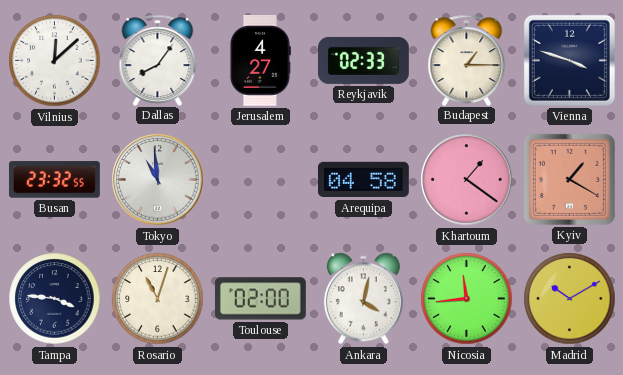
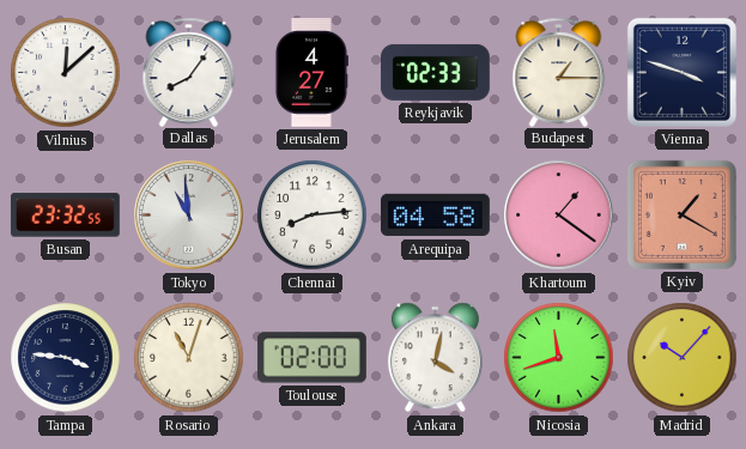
Chennai: none -> 8:14 (313, 216)
Nicosia: 11:44 -> 11:42 (559, 358)
Madrid: 10:10 -> 10:07 (683, 358)
